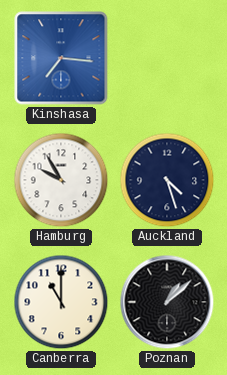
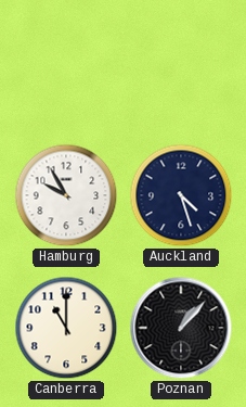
Kinshasa: 7:16 -> none (61, 58)
Poznan: 1:08 -> 1:07 (181, 328)
